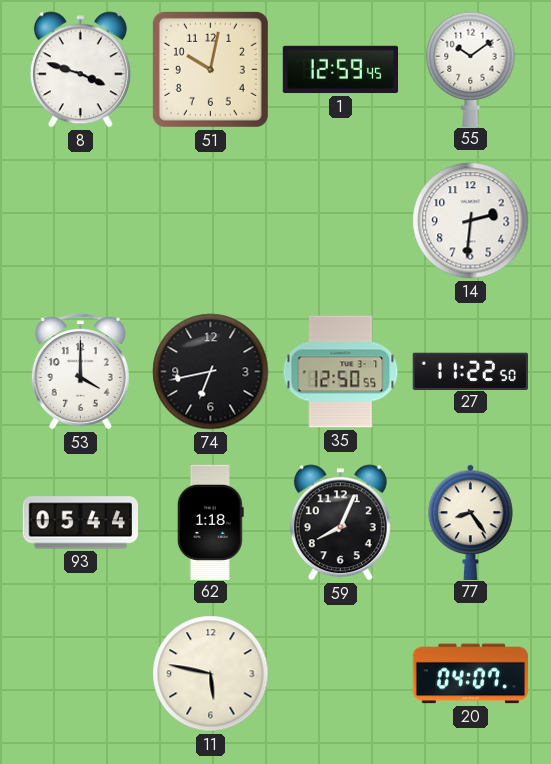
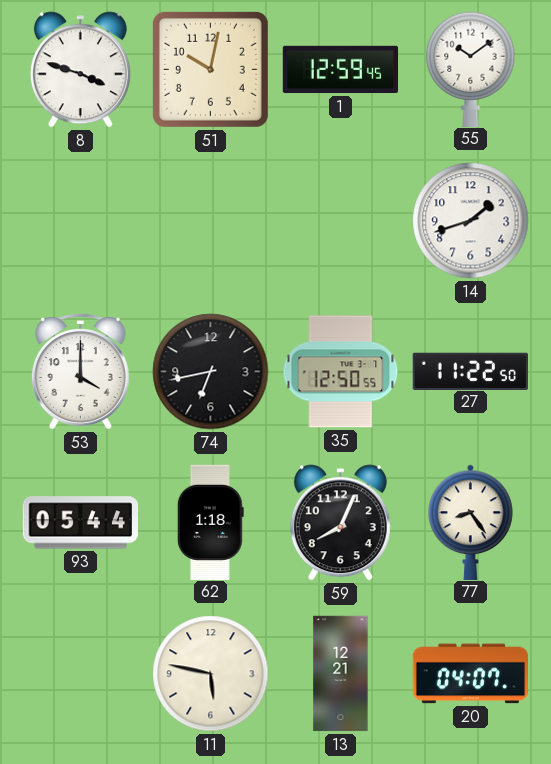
14: 2:31 -> 1:42 (471, 221)
13: none -> 12:21 (341, 674)
